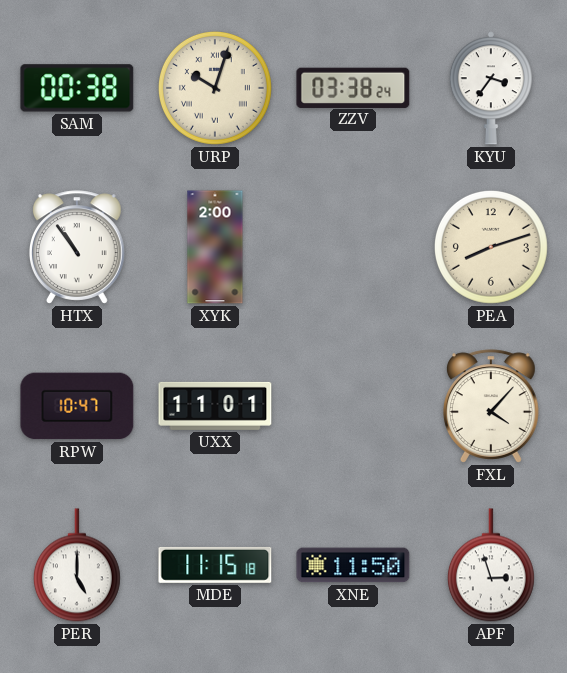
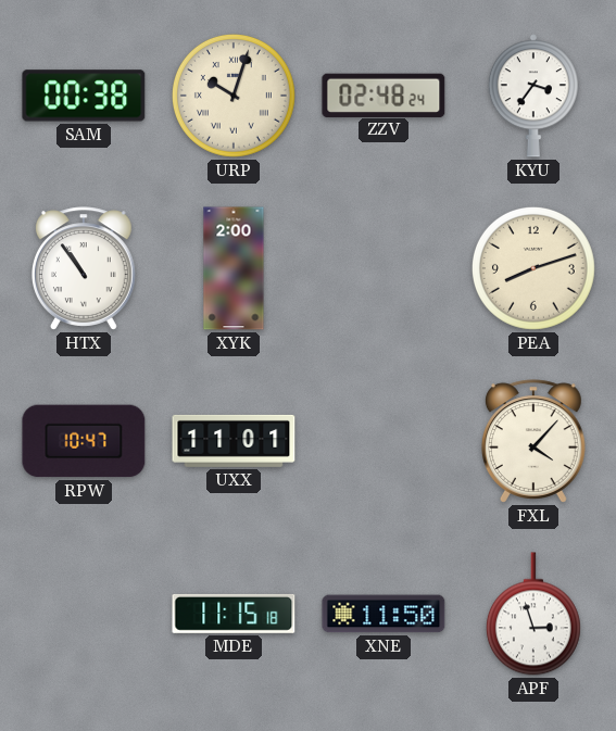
ZZV: 03:38 -> 02:48 (384, 94)
PER: 5:00 -> none (77, 565)
